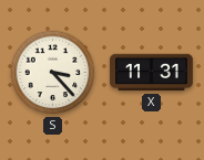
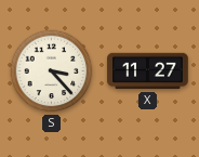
X: 11:31 -> 11:27 (148, 71)
